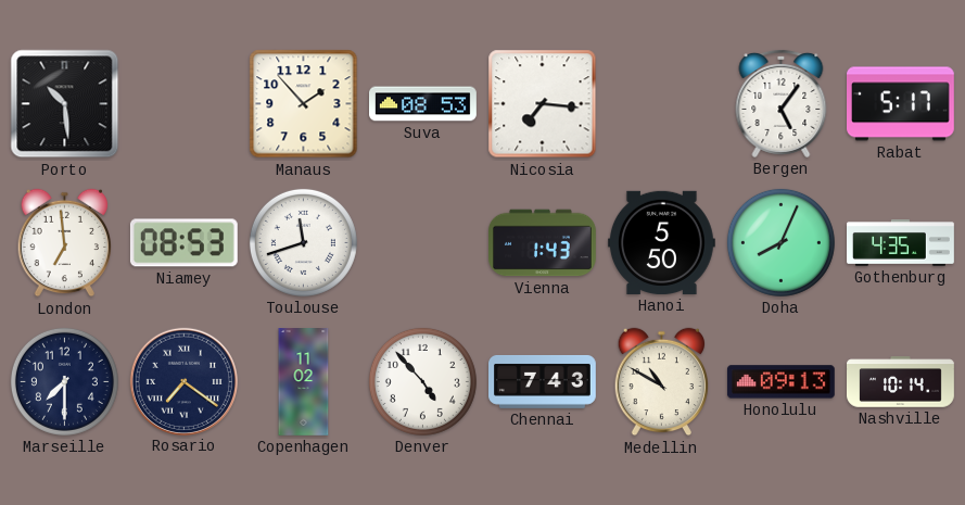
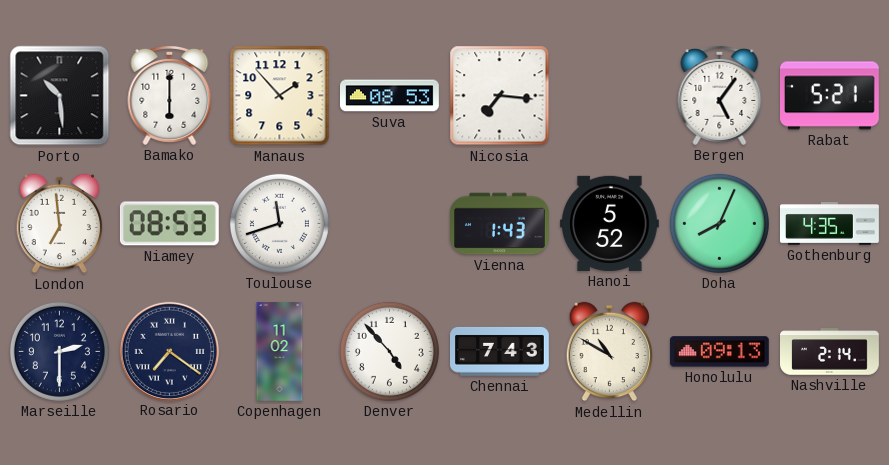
Bamako: none -> 6:00 (170, 95)
Rabat: 5:17 -> 5:21 (830, 96)
Hanoi: 5:50 -> 5:52 (609, 223)
Marseille: 7:30 -> 2:30 (59, 351)
Nashville: 10:14 -> 2:14 (830, 352)
